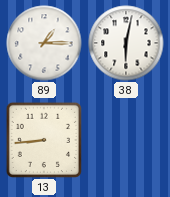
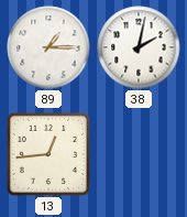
38: 6:02 -> 2:02 (139, 47)
13: 8:44 -> 12:44 (48, 154)
